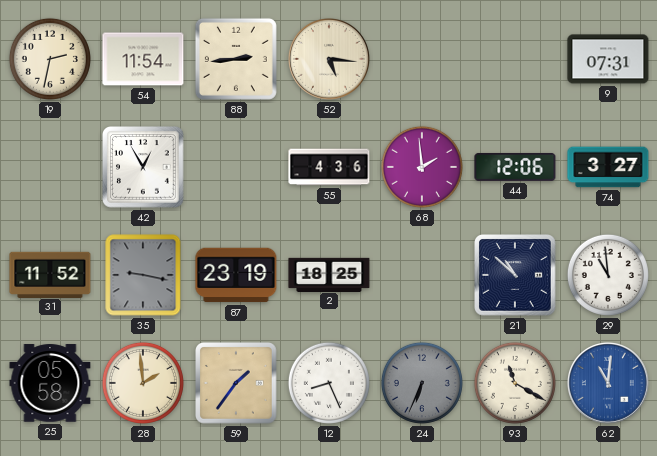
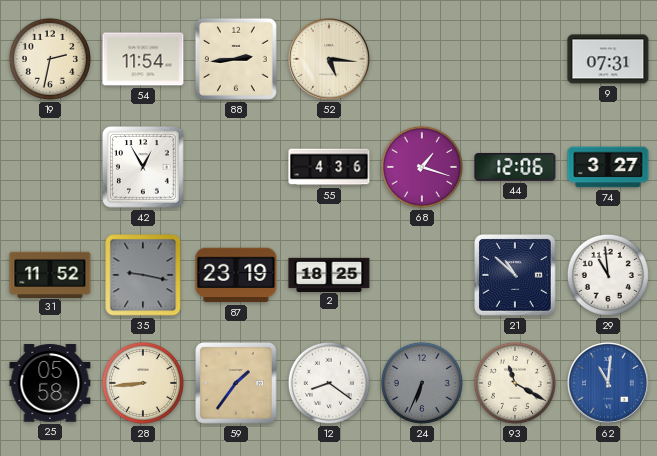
68: 1:59 -> 1:18 (422, 167)
28: 1:59 -> 8:44 (143, 383)
12: 8:26 -> 8:21 (329, 383)
